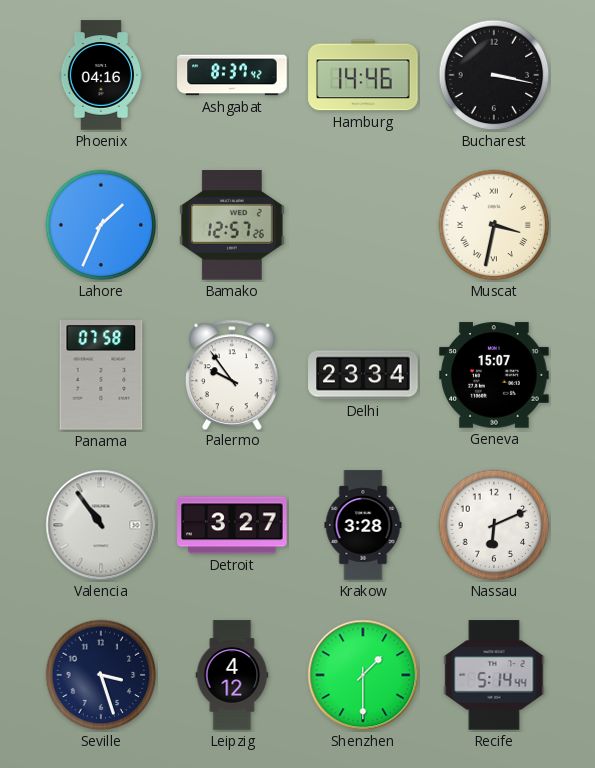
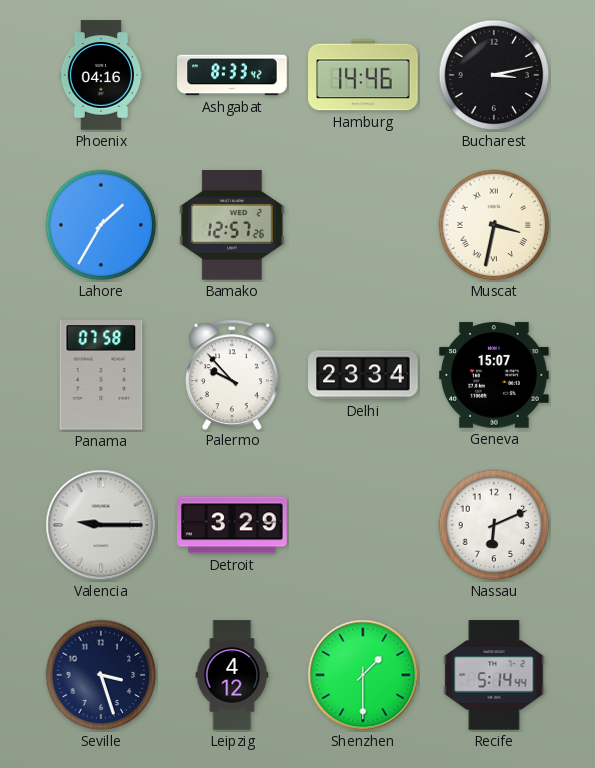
Ashgabat: 8:37 -> 8:33 (232, 75)
Bucharest: 3:17 -> 3:13 (494, 75)
Lahore: 1:34 -> 1:35 (101, 225)
Palermo: 9:54 -> 9:53 (232, 374)
Valencia: 10:54 -> 9:15 (101, 525)
Detroit: 3:27 -> 3:29 (232, 525)
Krakow: 3:28 -> none (363, 525)
